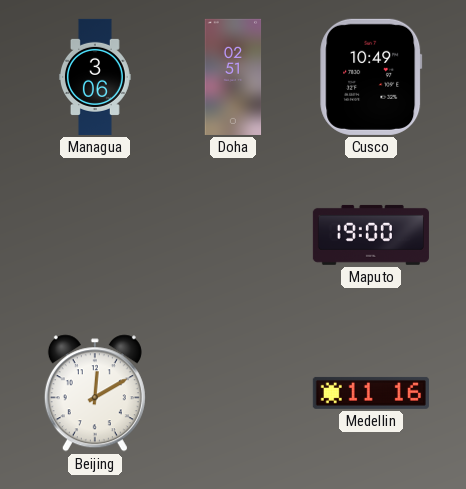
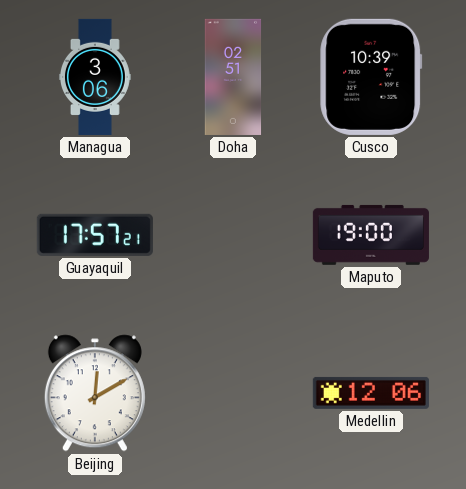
Cusco: 10:49 -> 10:39 (371, 77)
Guayaquil: none -> 17:57 (95, 235)
Medellin: 11:16 -> 12:06 (371, 393)
